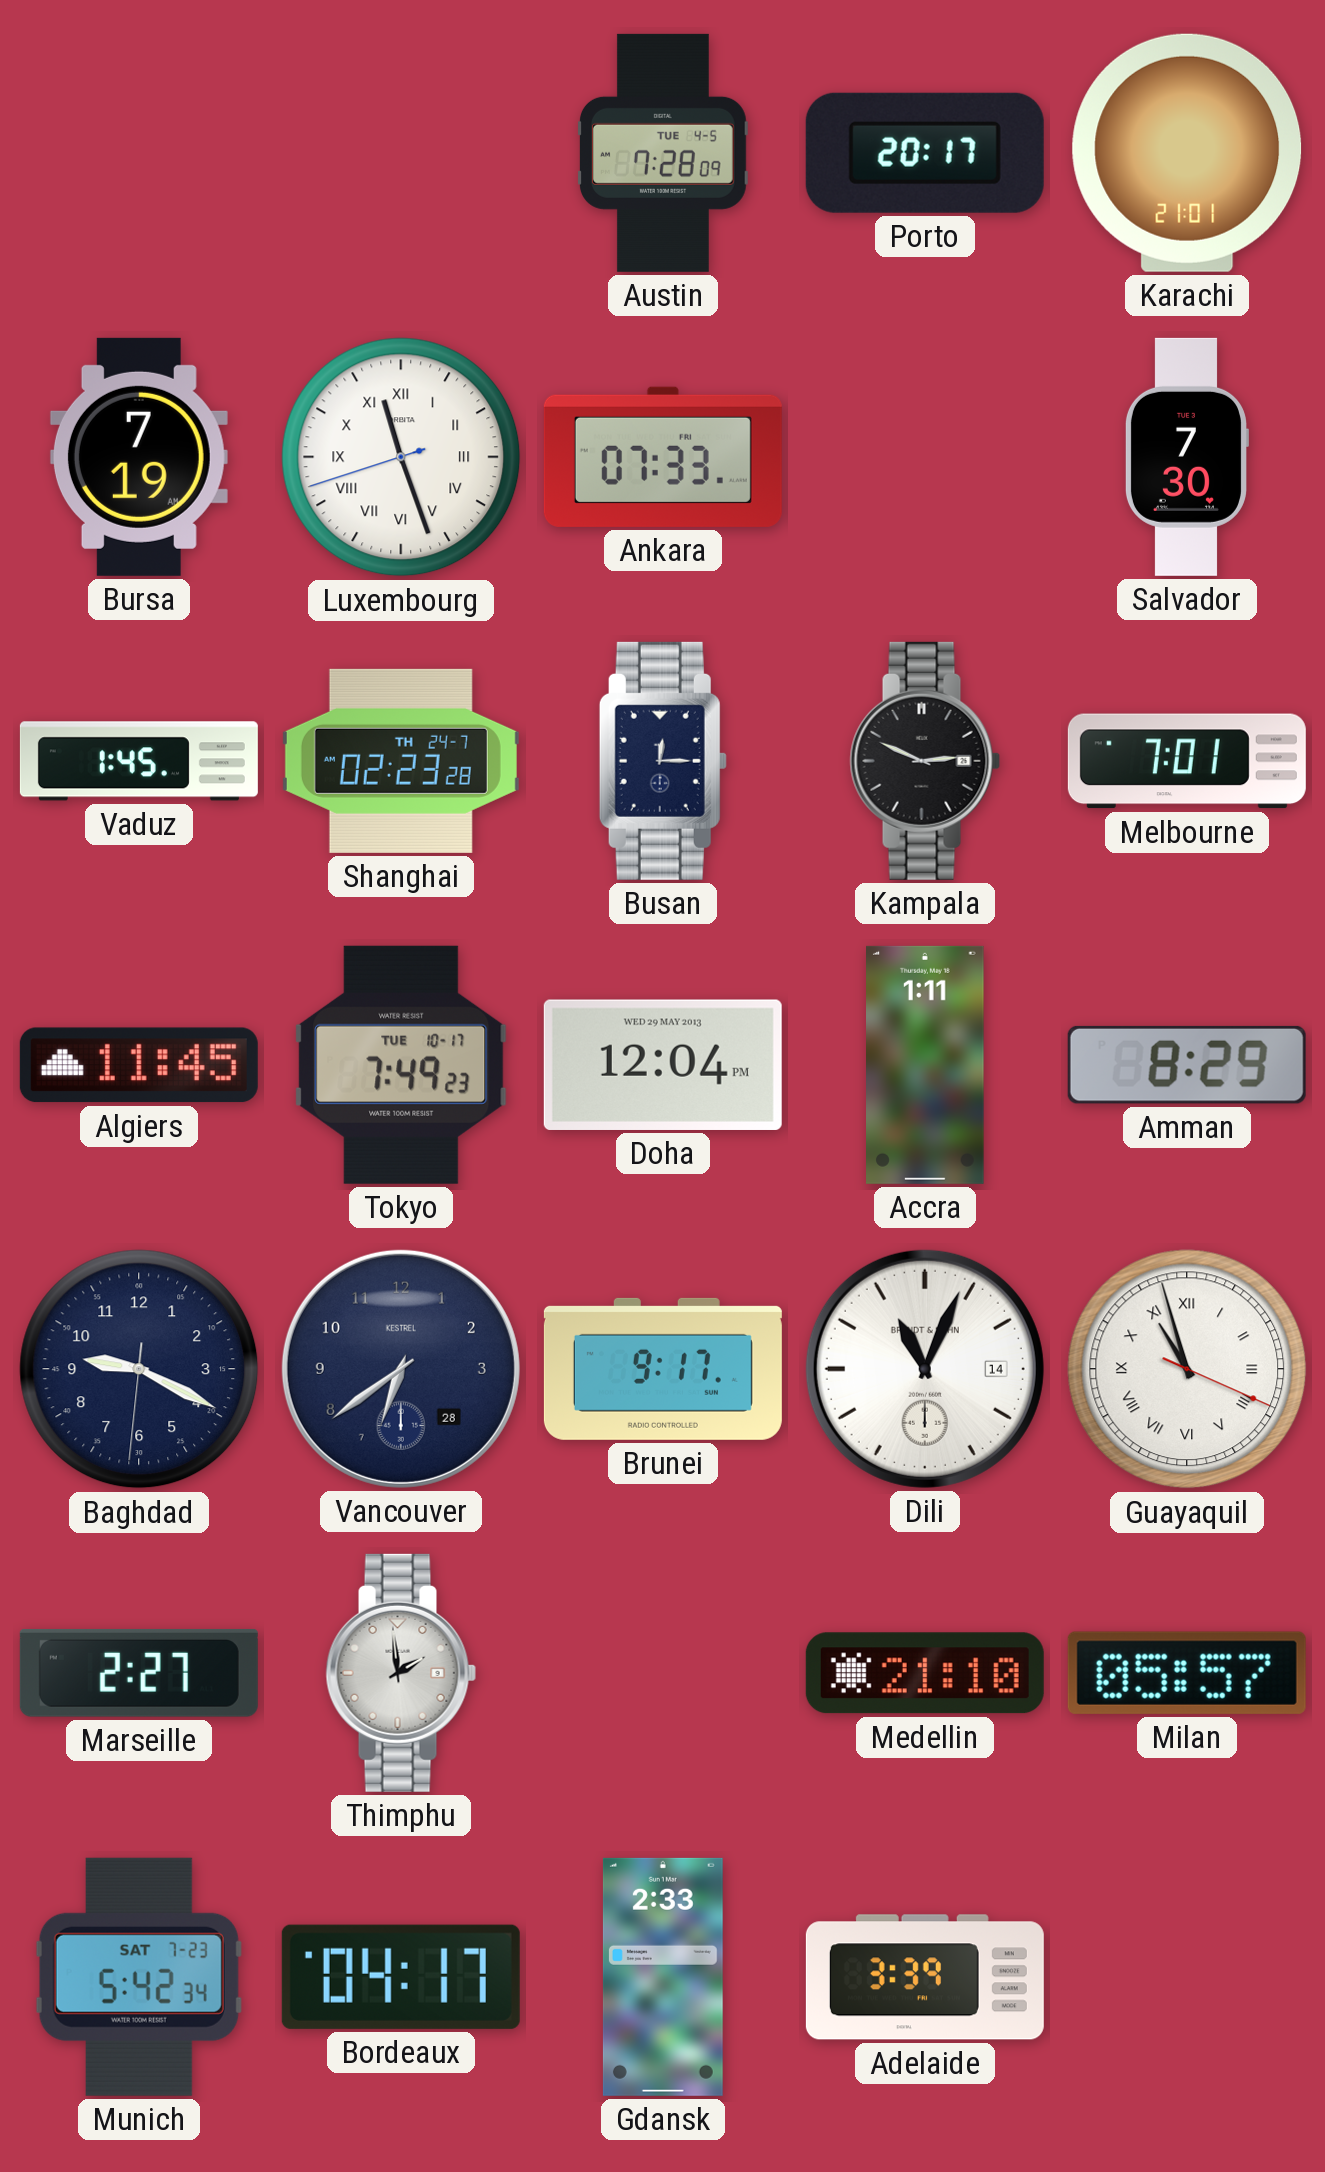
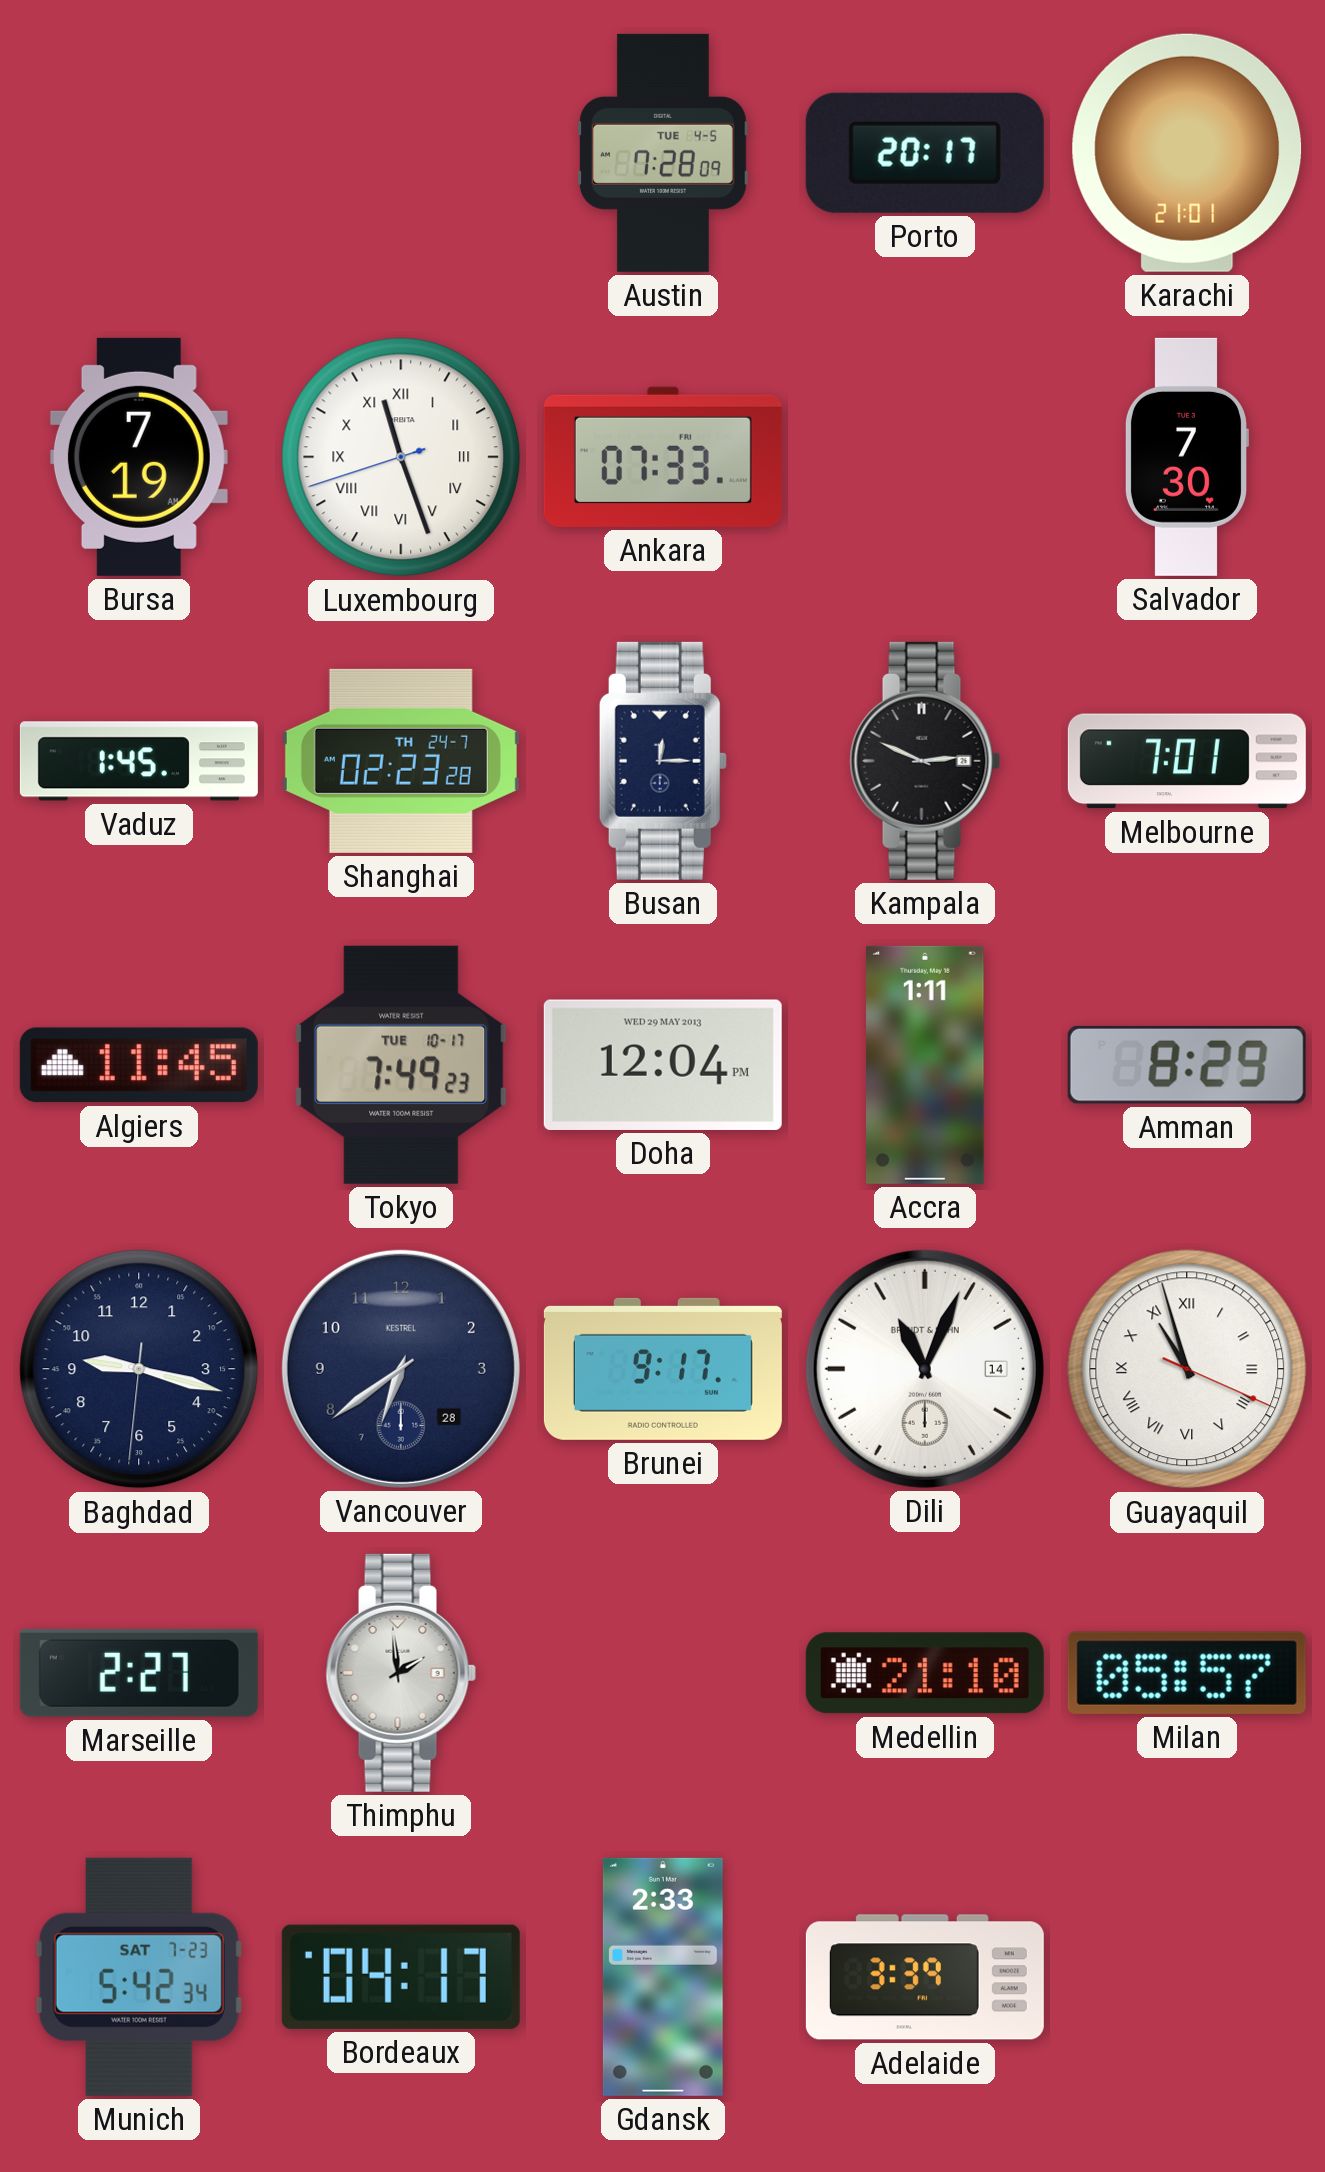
Baghdad: 9:19 -> 9:17 (139, 1369)
